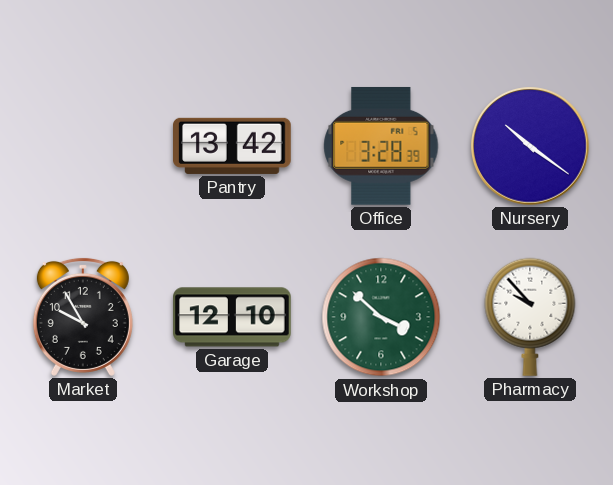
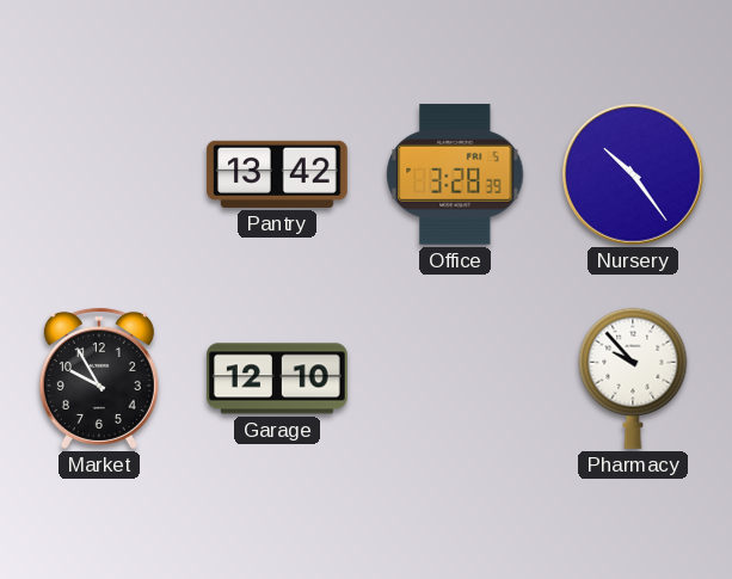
Nursery: 10:21 -> 10:24 (634, 175)
Workshop: 3:52 -> none (381, 317)
